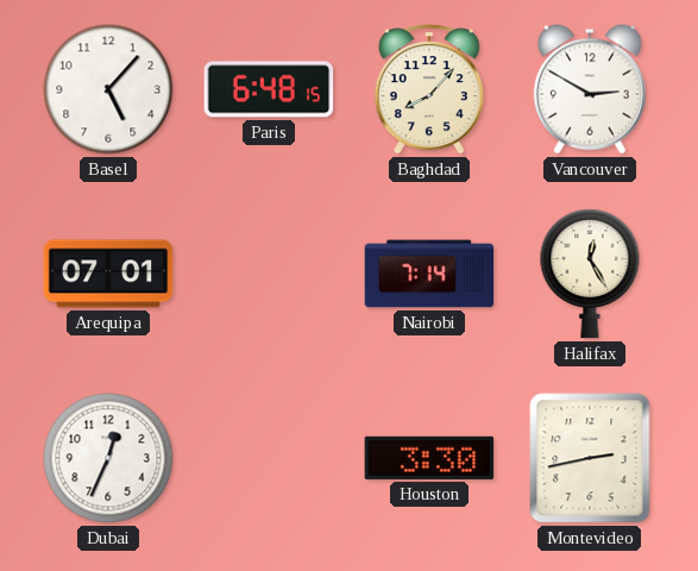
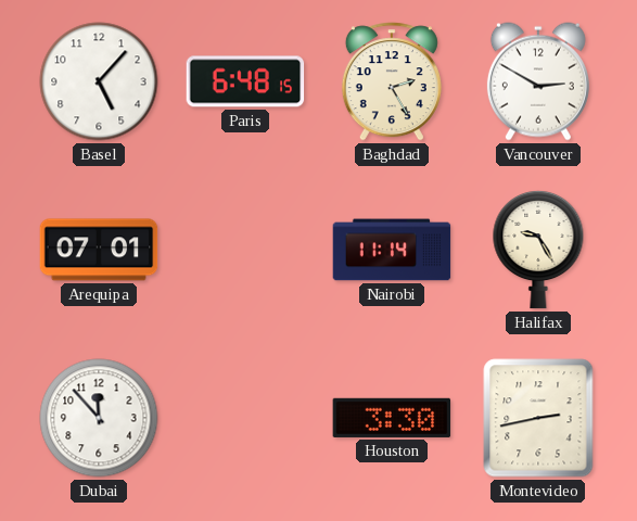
Baghdad: 8:07 -> 2:25 (392, 81)
Nairobi: 7:14 -> 11:14 (392, 250)
Halifax: 12:25 -> 9:25 (538, 250)
Dubai: 12:34 -> 11:53 (99, 418)
